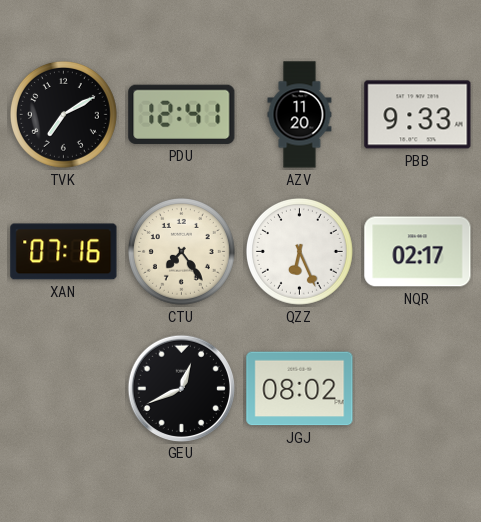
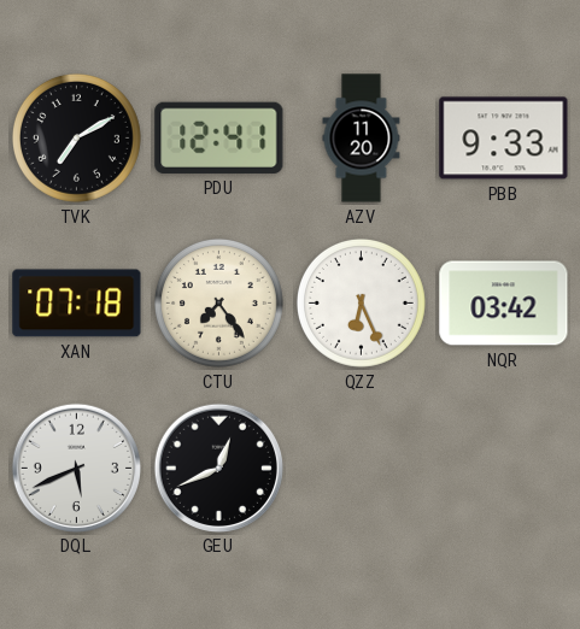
XAN: 07:16 -> 07:18 (77, 304)
NQR: 02:17 -> 03:42 (504, 304)
DQL: none -> 5:41 (76, 468)
JGJ: 08:02 -> none (300, 389)
